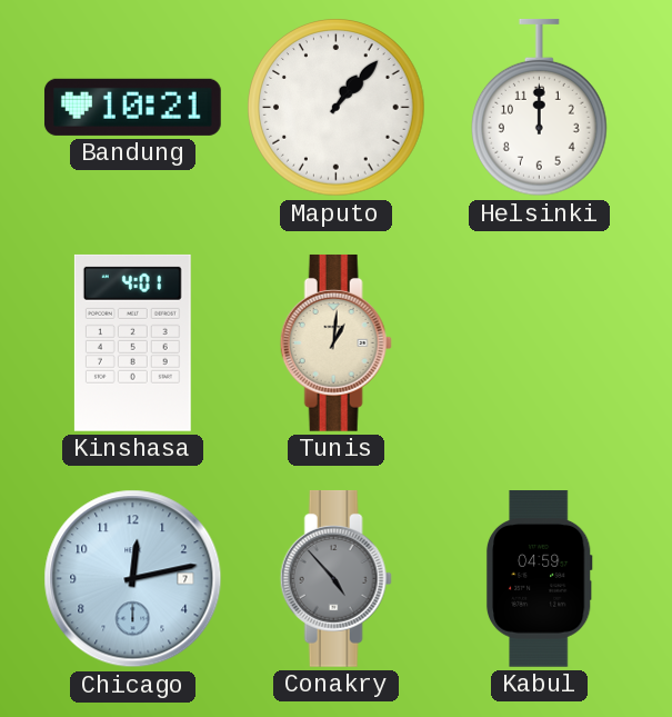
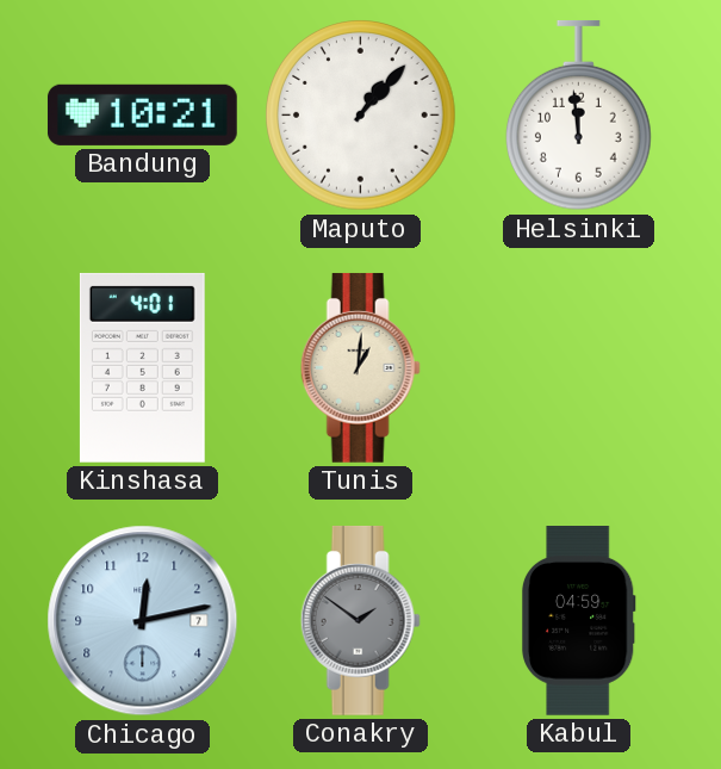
Helsinki: 12:00 -> 11:59 (578, 116)
Conakry: 4:53 -> 1:51 (360, 620)
